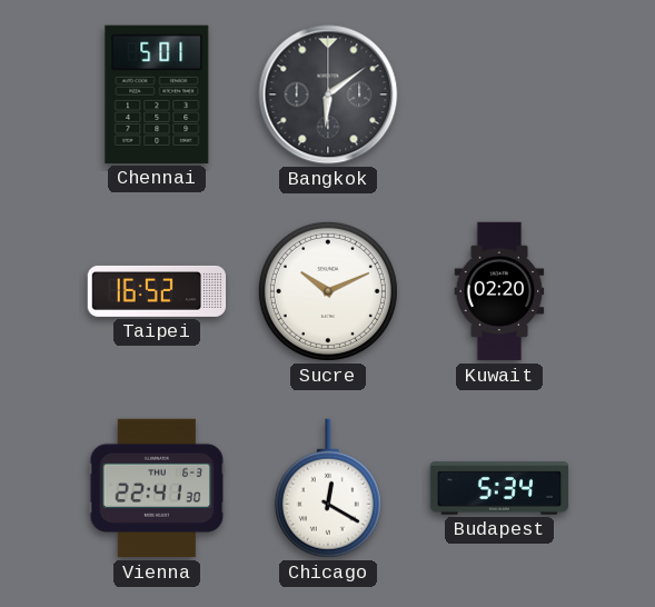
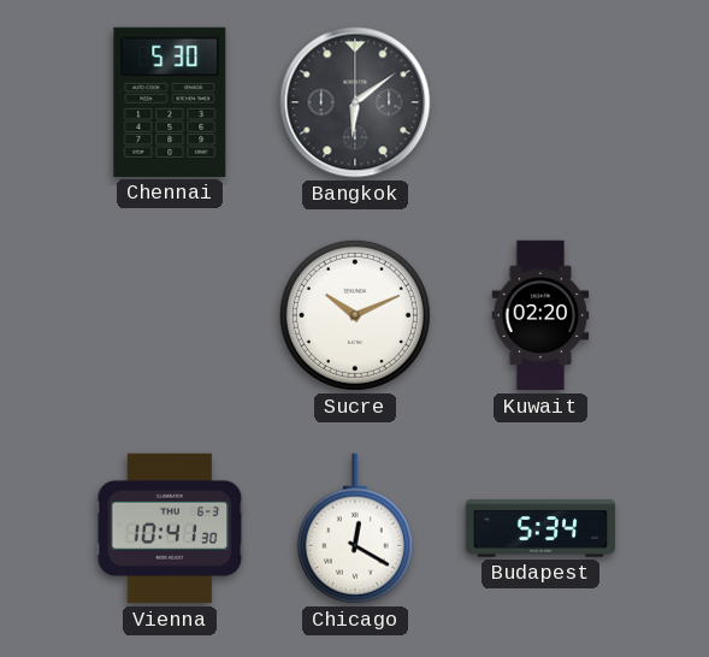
Chennai: 5:01 -> 5:30 (170, 102)
Taipei: 16:52 -> none (157, 291)
Vienna: 22:41 -> 10:41 (170, 528)
